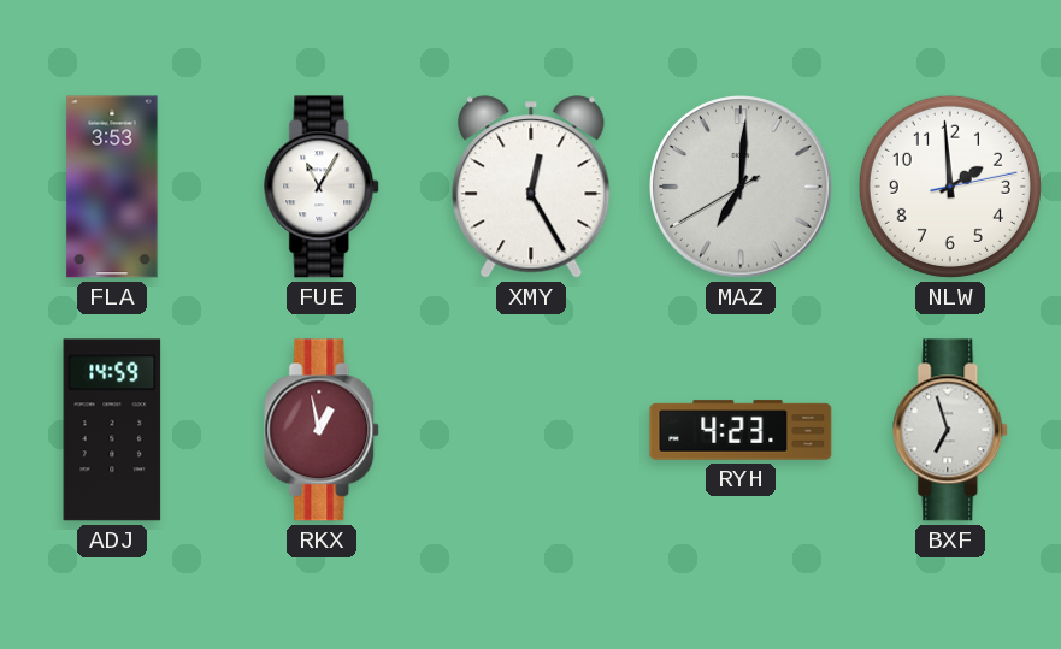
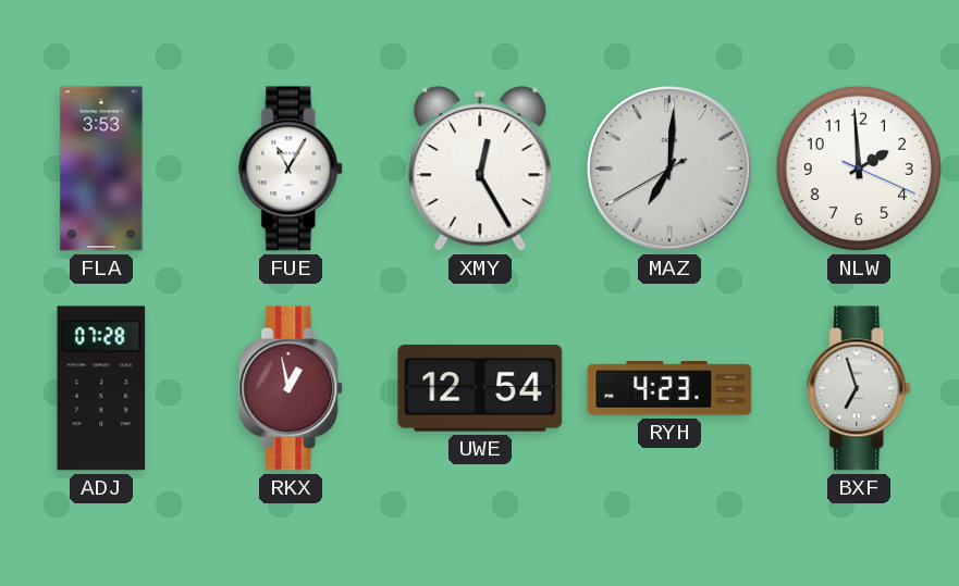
NLW: 1:59:13 -> 1:59:19 (859, 169)
ADJ: 14:59 -> 07:28 (101, 388)
UWE: none -> 12:54 (480, 388)
